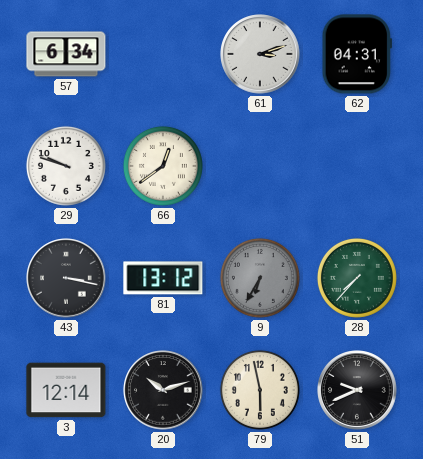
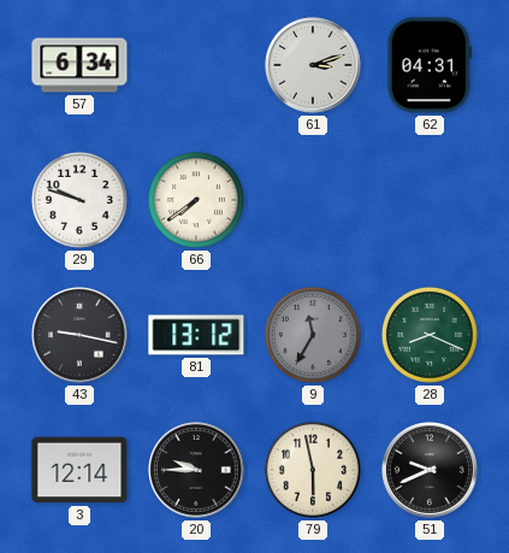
66: 12:39 -> 7:39 (196, 200)
43: 3:17 -> 9:17 (79, 335)
9: 6:35 -> 11:35 (313, 335)
28: 7:37 -> 8:19 (430, 335)
20: 10:12 -> 9:45 (196, 470)
